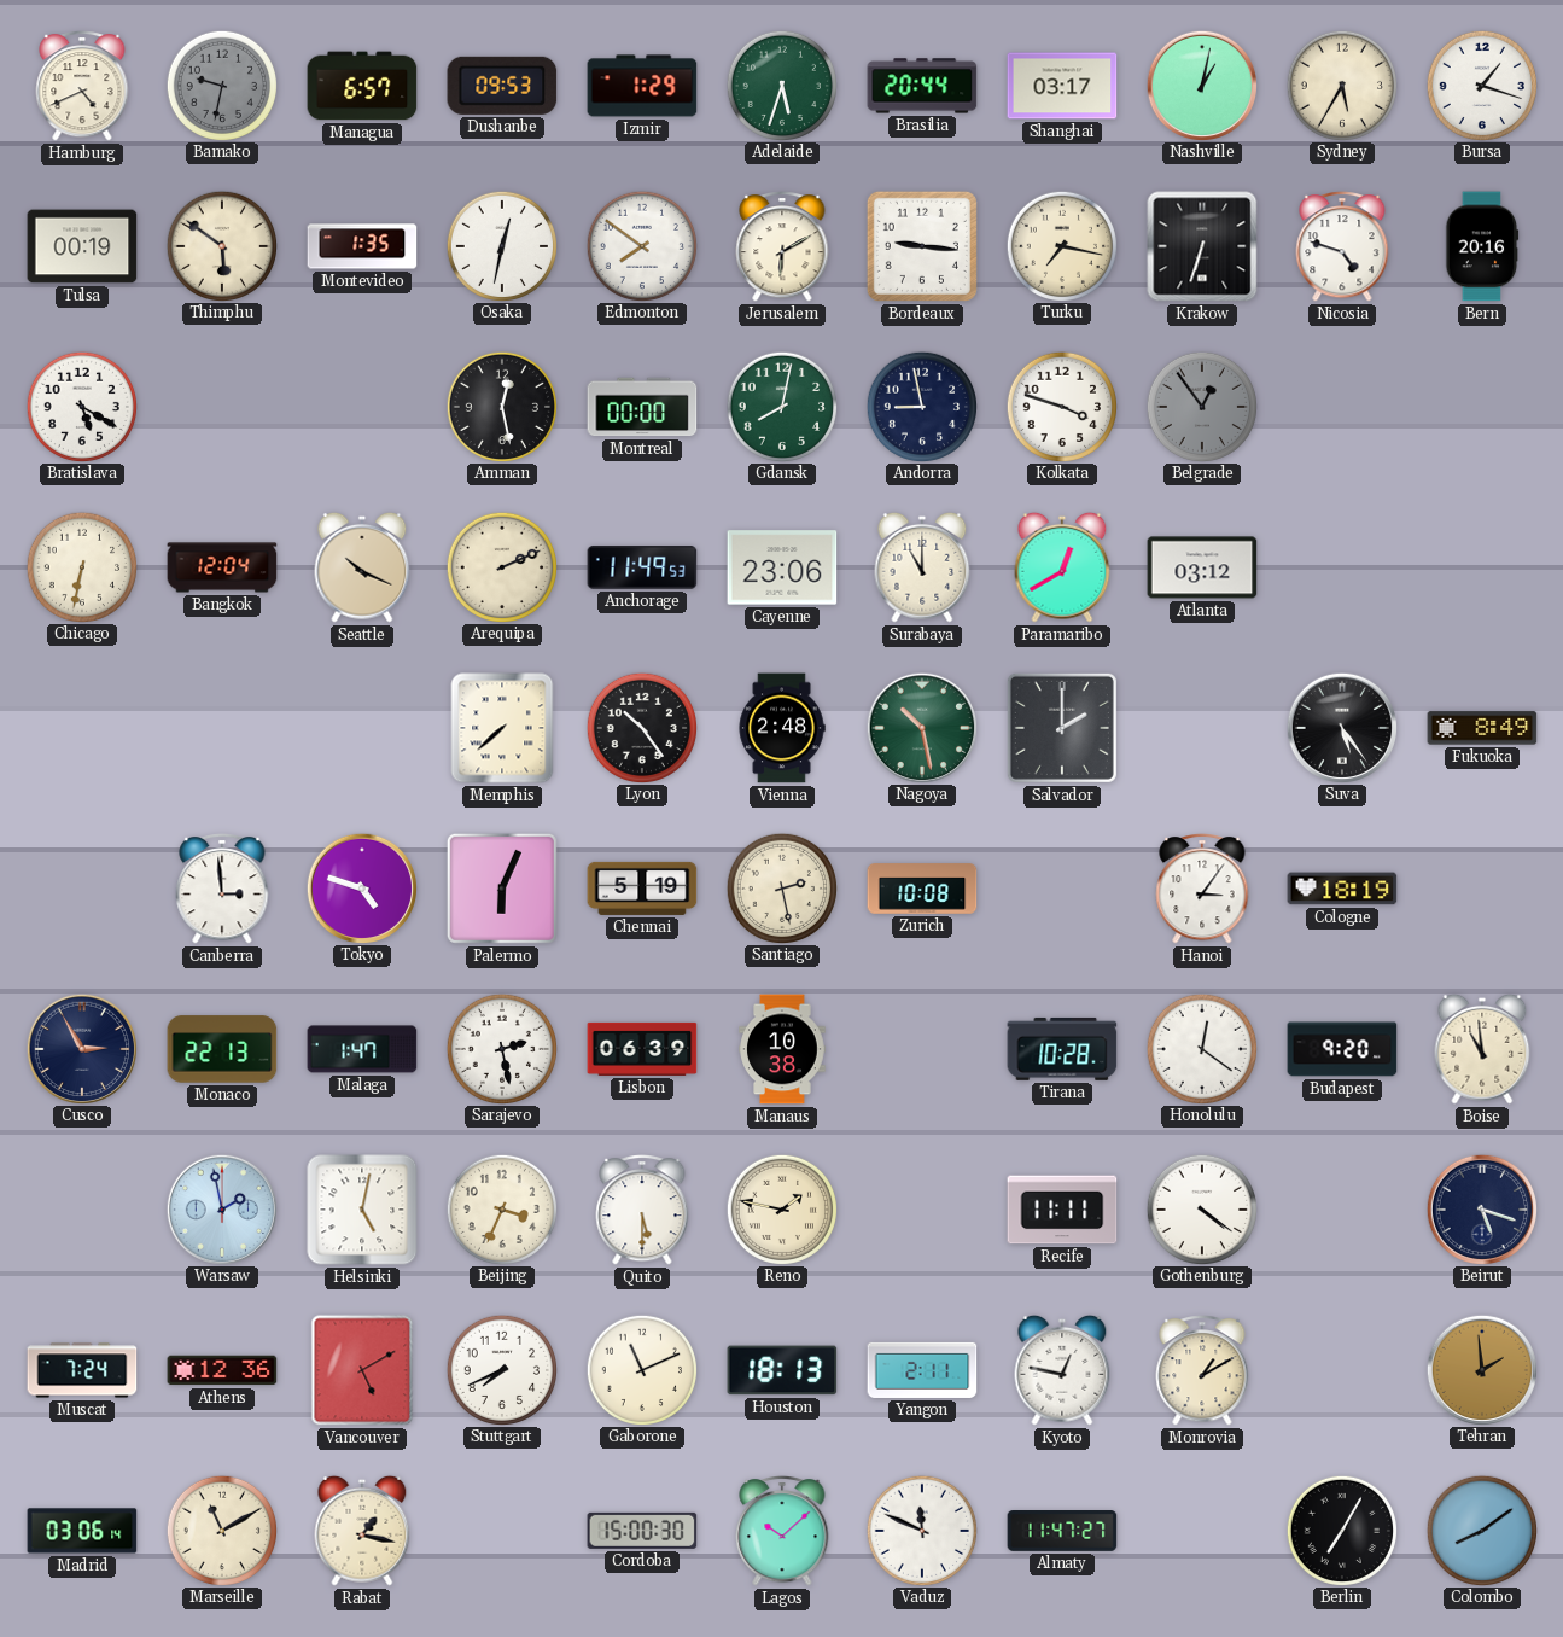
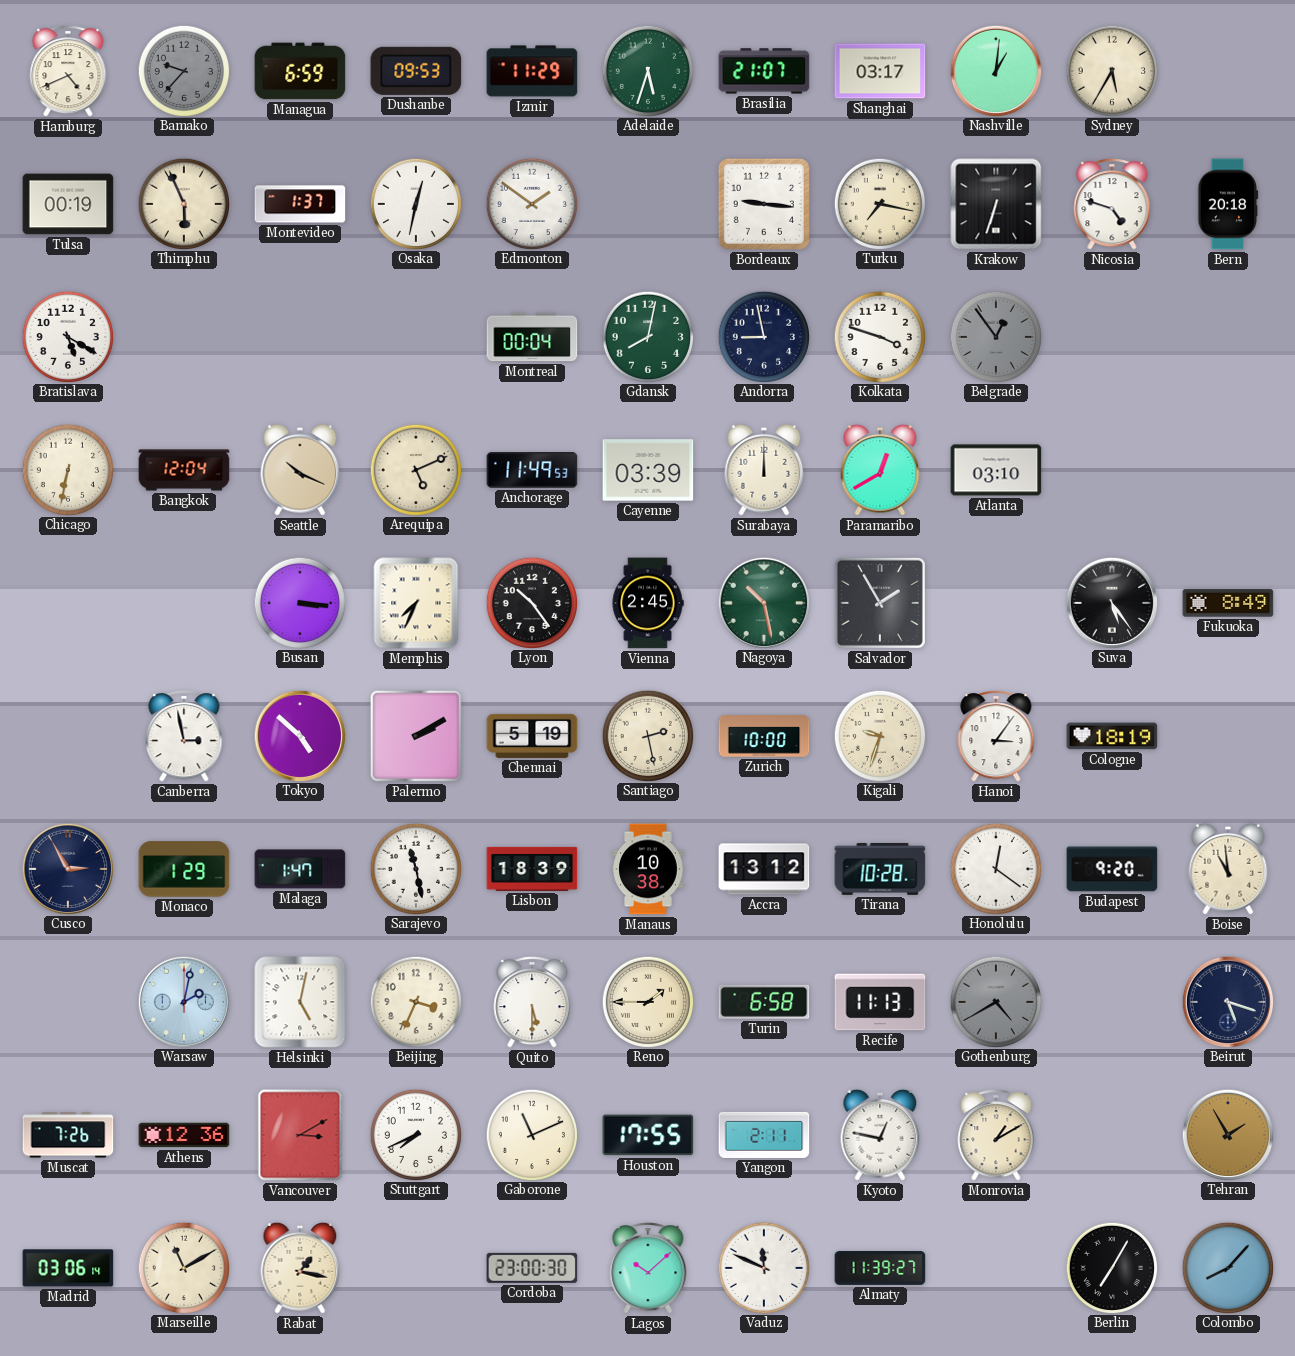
Bamako: 9:32 -> 9:37 (183, 70)
Managua: 6:57 -> 6:59 (300, 71)
Izmir: 1:29 -> 11:29 (532, 71)
Brasilia: 20:44 -> 21:07 (764, 71)
Nashville: 1:02 -> 1:01 (995, 70)
Bursa: 1:18 -> none (1481, 85)
Thimphu: 5:51 -> 5:56 (183, 203)
Montevideo: 1:35 -> 1:37 (300, 204)
Edmonton: 7:51 -> 1:51 (531, 203)
Jerusalem: 6:10 -> none (782, 247)
Bern: 20:16 -> 20:18 (1228, 204)
Amman: 12:28 -> none (501, 406)
Montreal: 00:00 -> 00:04 (532, 337)
Arequipa: 2:11 -> 5:11 (415, 469)
Cayenne: 23:06 -> 03:39 (648, 470)
Surabaya: 11:00 -> 12:00 (764, 470)
Atlanta: 03:12 -> 03:10 (996, 470)
Busan: none -> 3:16 (299, 602)
Memphis: 7:38 -> 7:34 (416, 603)
Vienna: 2:48 -> 2:45 (648, 603)
Salvador: 2:00 -> 1:55 (880, 603)
Canberra: 2:59 -> 2:58 (184, 737)
Tokyo: 4:48 -> 4:52 (299, 735)
Palermo: 6:04 -> 2:10 (416, 736)
Zurich: 10:08 -> 10:00 (764, 736)
Kigali: none -> 9:33 (879, 735)
Monaco: 22:13 -> 1:29 (184, 869)
Sarajevo: 2:28 -> 11:28 (415, 868)
Lisbon: 06:39 -> 18:39 (532, 869)
Accra: none -> 13:12 (764, 869)
Warsaw: 1:58 -> 2:02 (183, 1001)
Reno: 1:47 -> 1:45 (647, 1001)
Turin: none -> 6:58 (764, 1002)
Recife: 11:11 -> 11:13 (880, 1002)
Gothenburg: 4:21 -> 4:40 (995, 1001)
Gothenburg dial: white -> grey (995, 1001)
Muscat: 7:24 -> 7:26 (68, 1135)
Vancouver: 5:10 -> 3:10 (300, 1135)
Houston: 18:13 -> 17:55 (648, 1135)
Tehran: 1:59 -> 1:55 (1227, 1134)
Cordoba: 15:00 -> 23:00 (532, 1268)
Almaty: 11:47 -> 11:39 (880, 1269)
Colombo: 8:09 -> 8:07 (1227, 1267)
